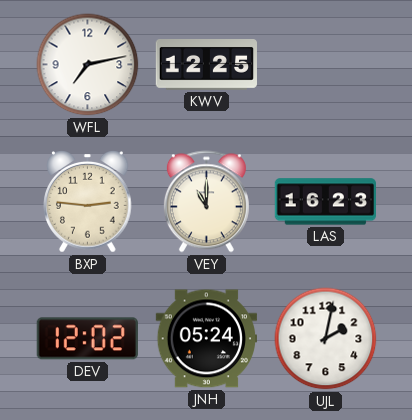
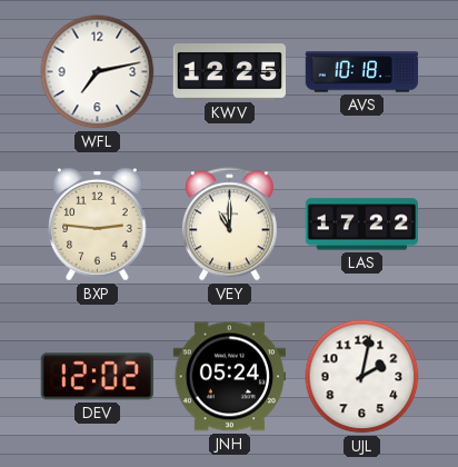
AVS: none -> 10:18 (362, 72)
LAS: 16:23 -> 17:22 (361, 225)
